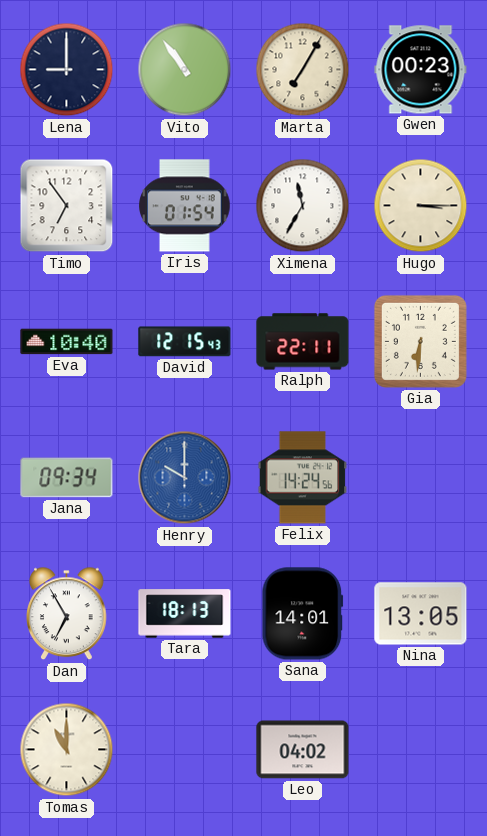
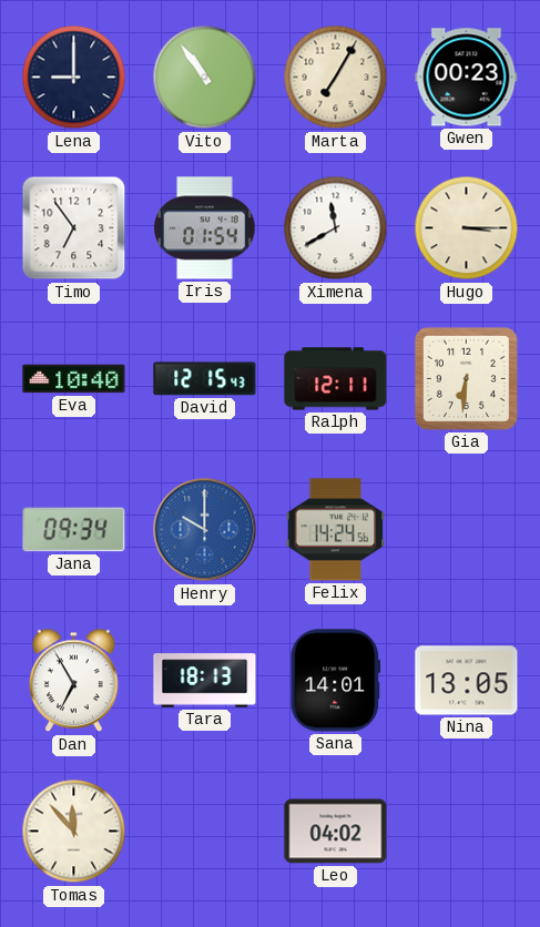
Ximena: 11:35 -> 11:40 (336, 228)
Ralph: 22:11 -> 12:11 (336, 379)
Tomas: 11:00 -> 11:53 (74, 832)
